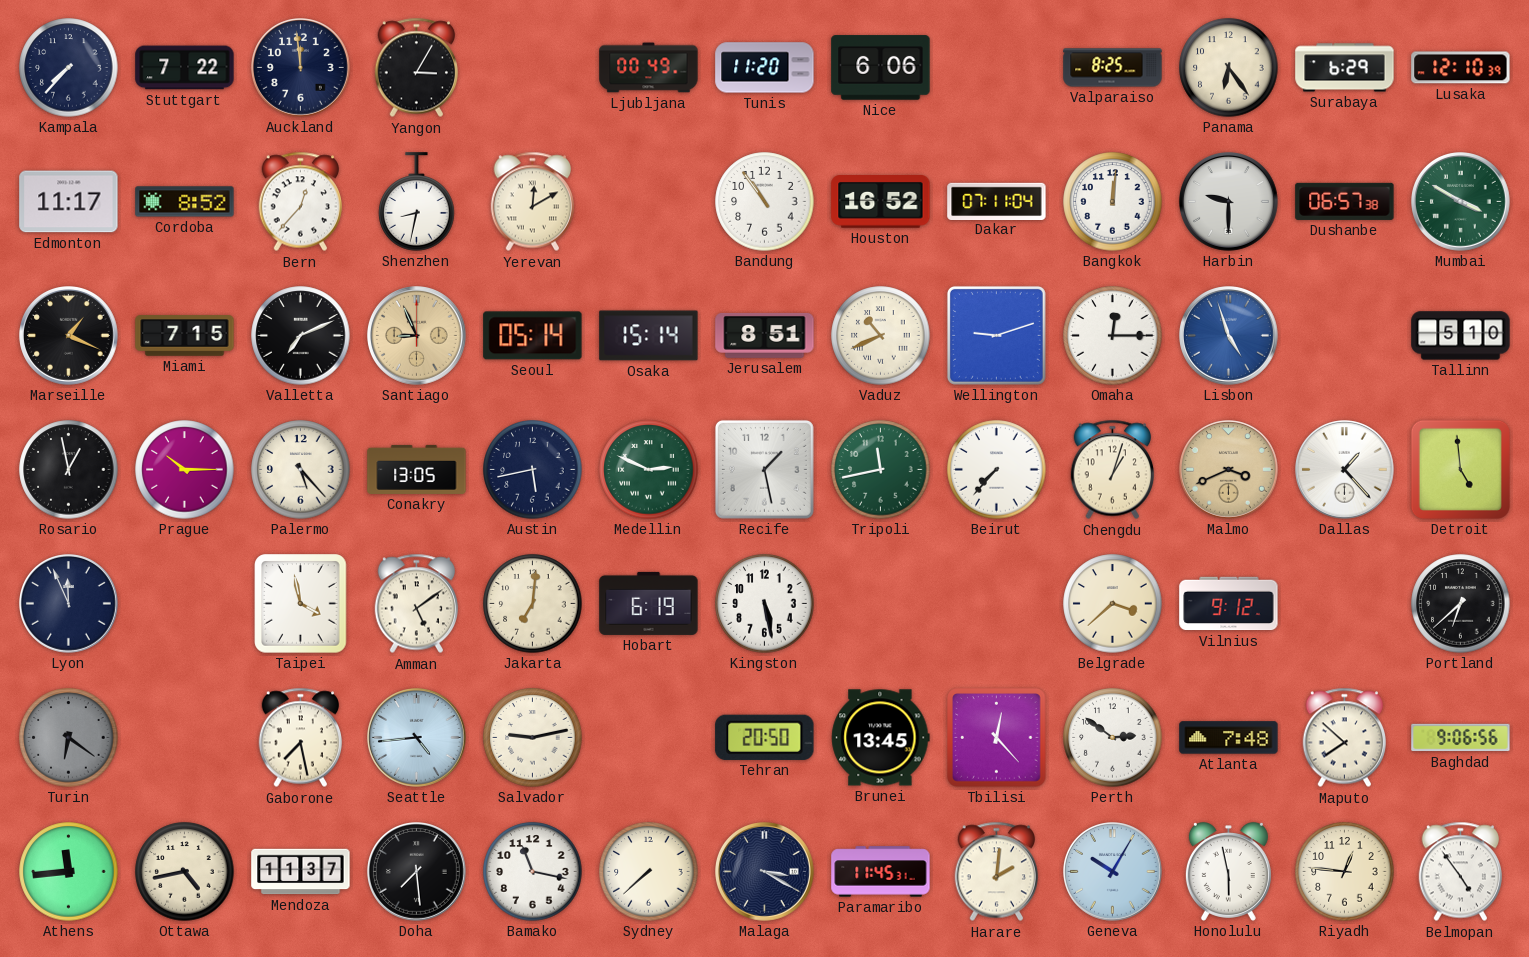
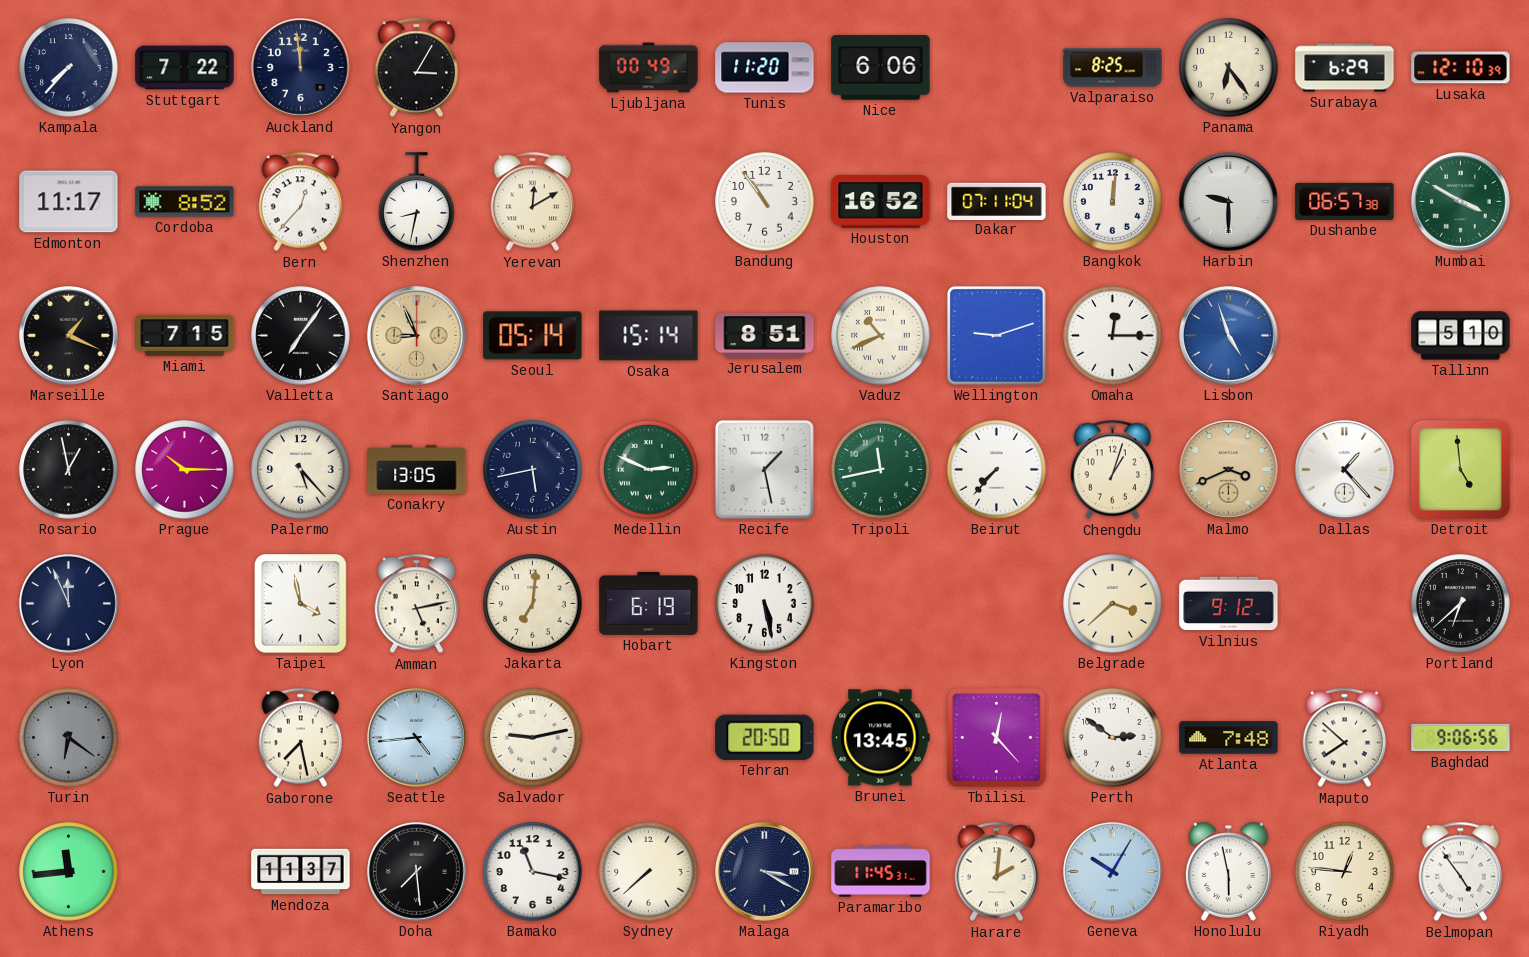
Valletta: 7:11 -> 7:06 (301, 336)
Amman: 5:09 -> 5:13 (416, 604)
Ottawa: 4:43 -> none (185, 872)
